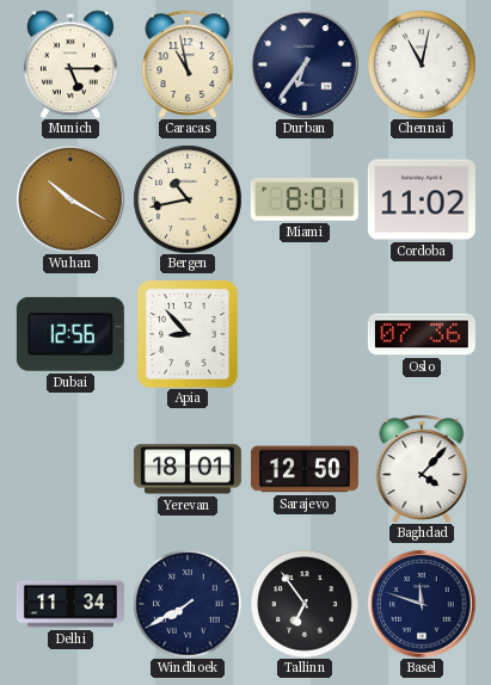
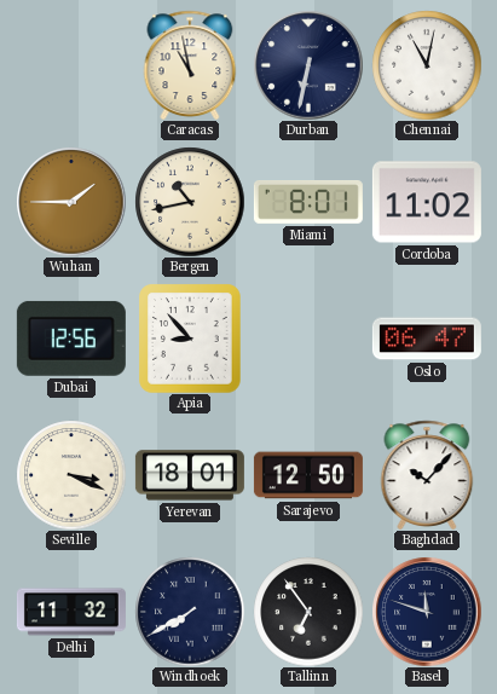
Munich: 5:15 -> none (70, 64)
Durban: 6:36 -> 6:32 (308, 65)
Wuhan: 10:20 -> 1:45 (71, 202)
Oslo: 07:36 -> 06:47 (427, 339)
Seville: none -> 3:19 (71, 475)
Baghdad: 4:07 -> 10:07 (427, 475)
Delhi: 11:34 -> 11:32 (71, 612)
